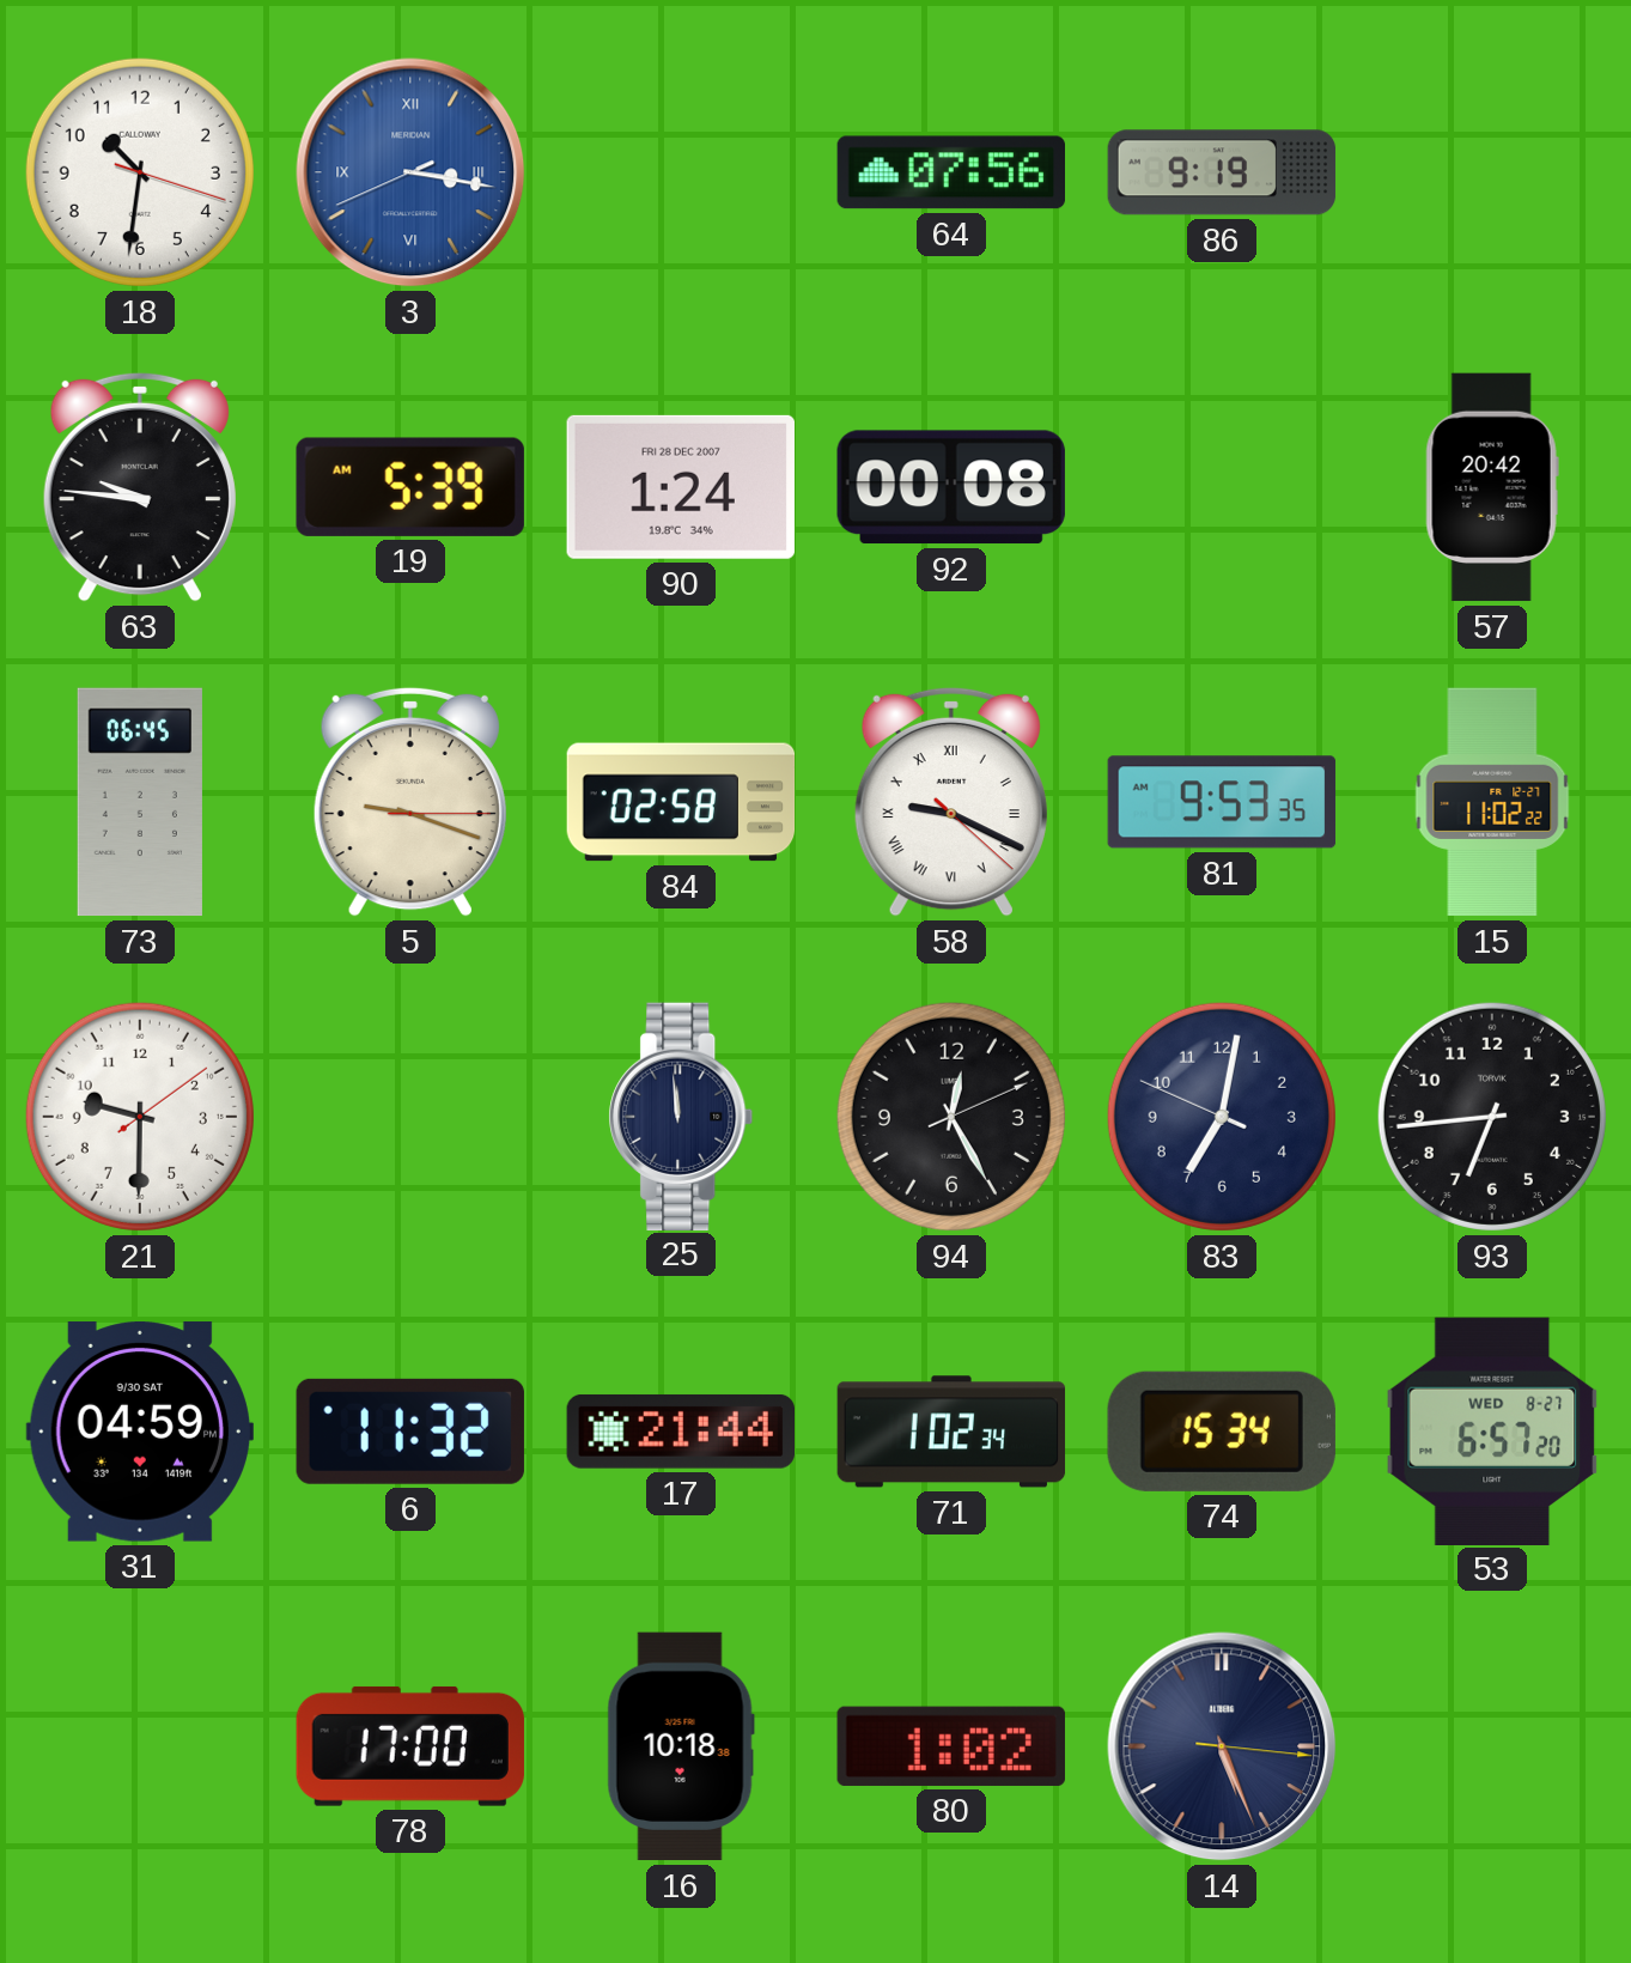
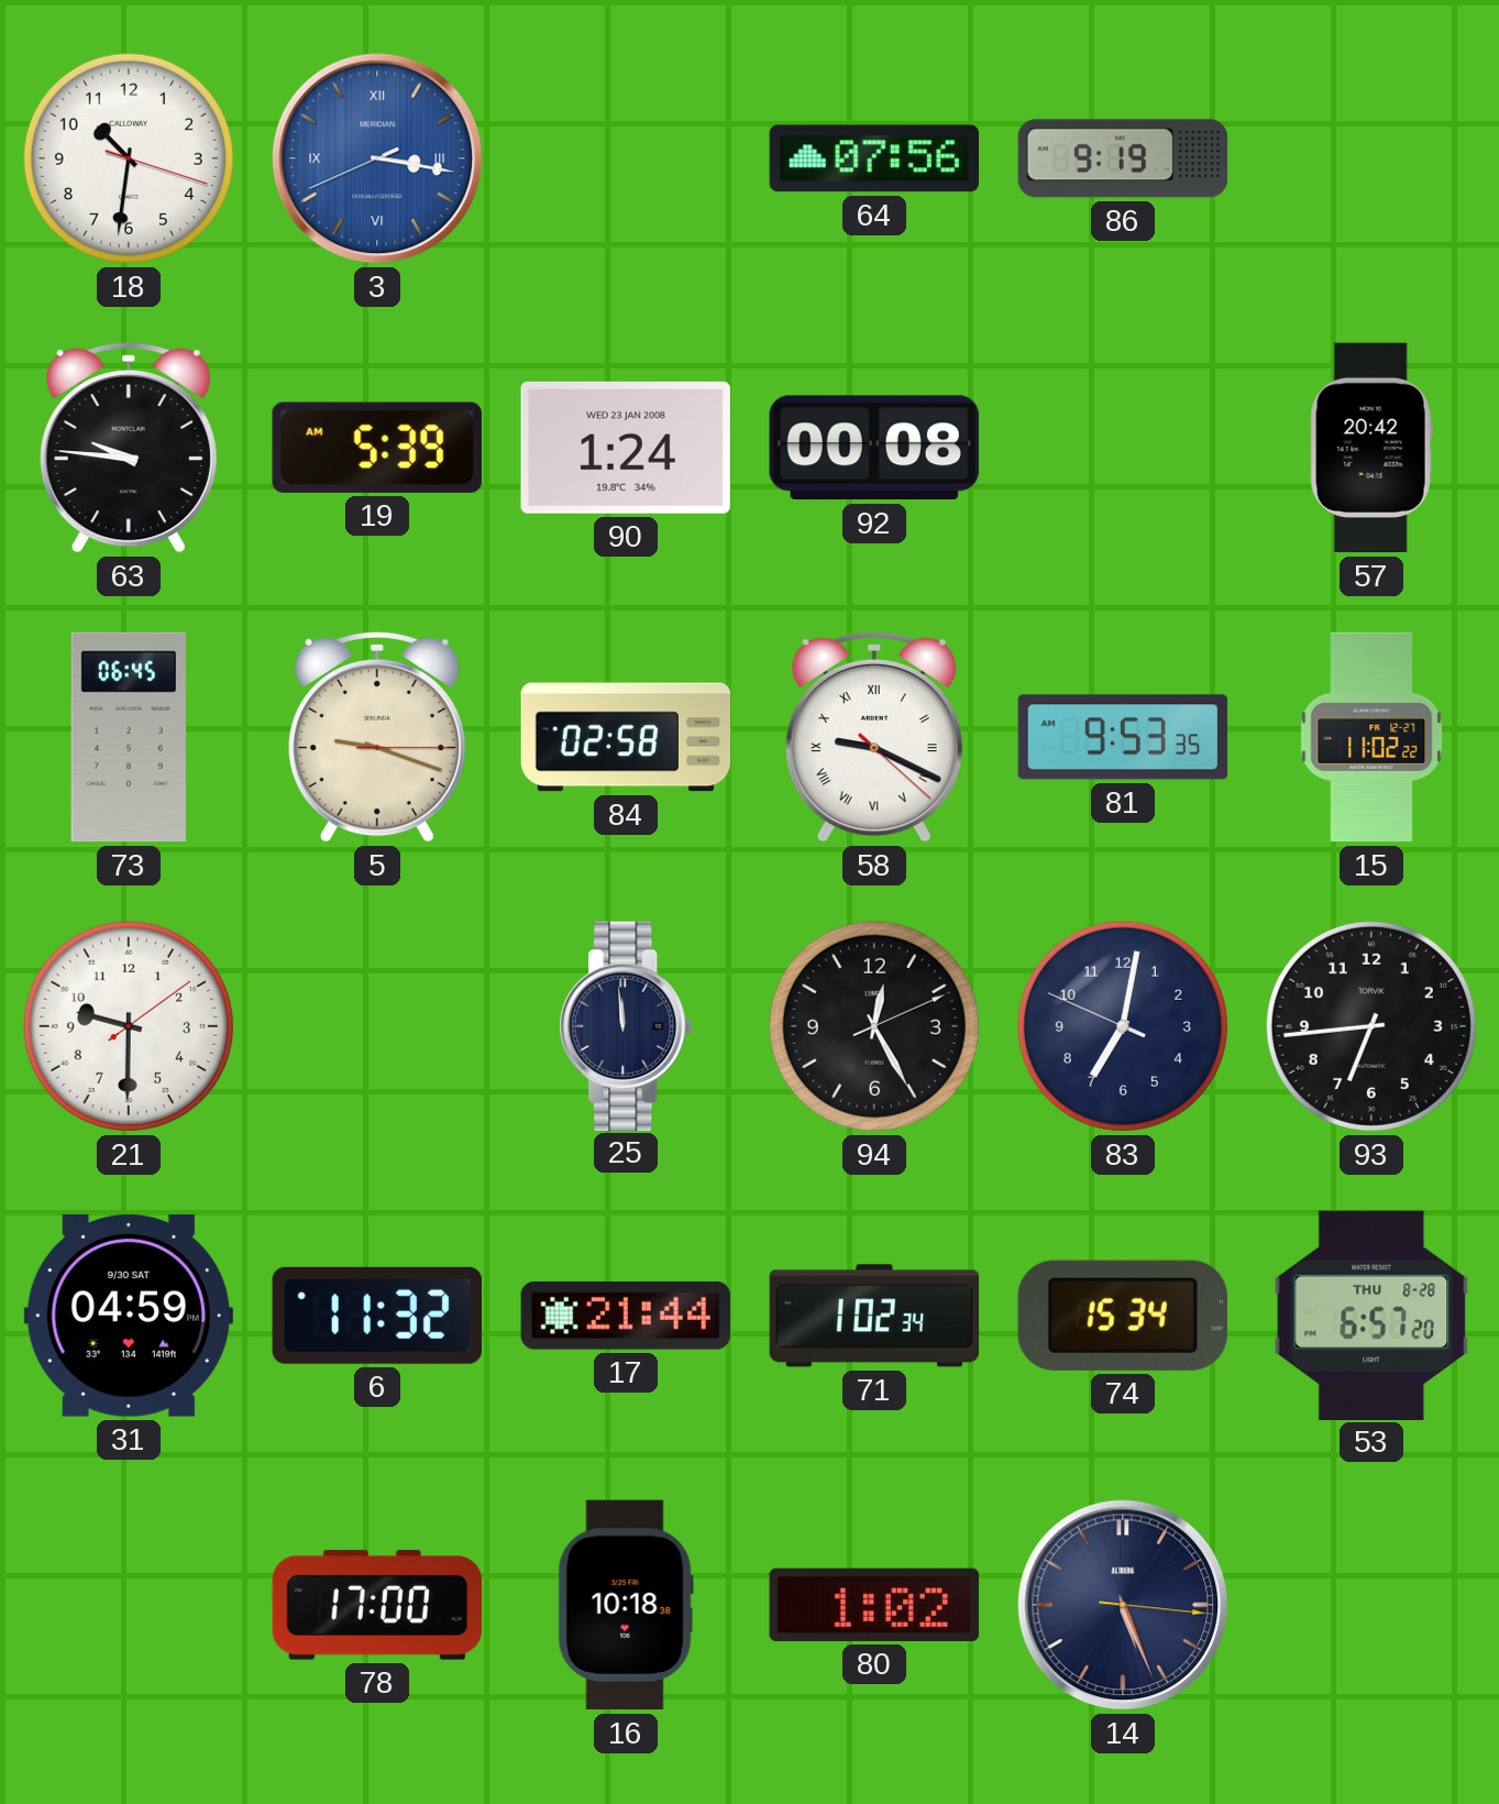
90 date: FRI 28 DEC 2007 -> WED 23 JAN 2008 (626, 448)
53 date: WED 8-27 -> THU 8-28 (1371, 1314)
